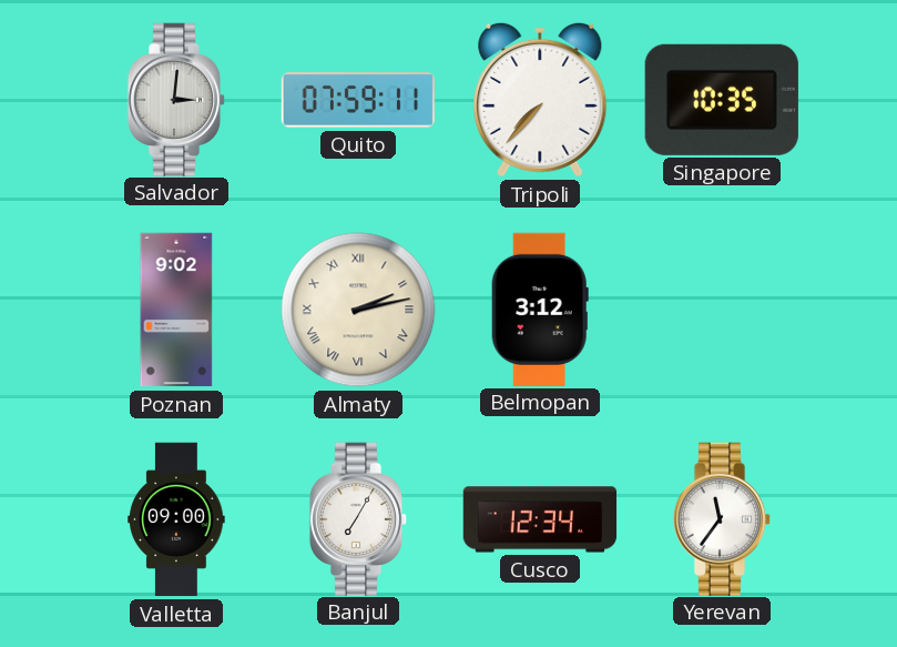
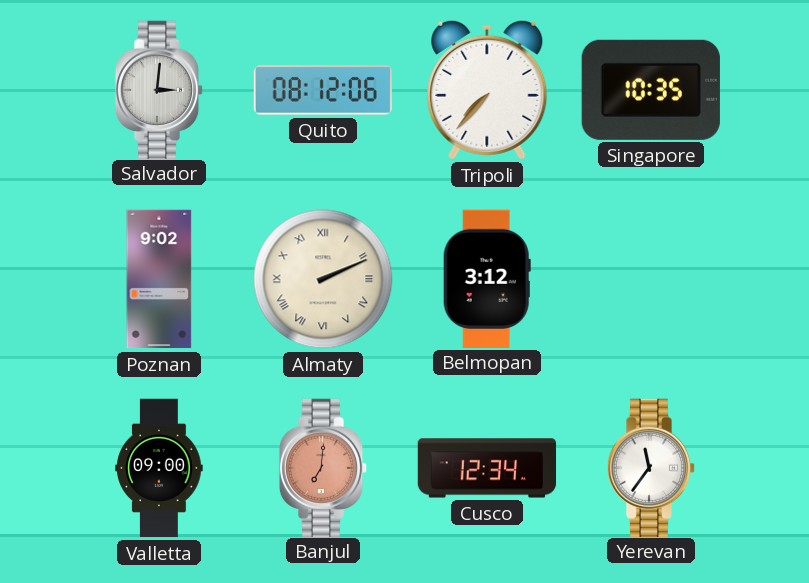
Quito: 07:59 -> 08:12 (322, 90)
Almaty: 2:13 -> 2:11 (323, 279)
Banjul: 7:05 -> 7:01 (323, 467)
Banjul dial: white -> salmon (323, 467)
